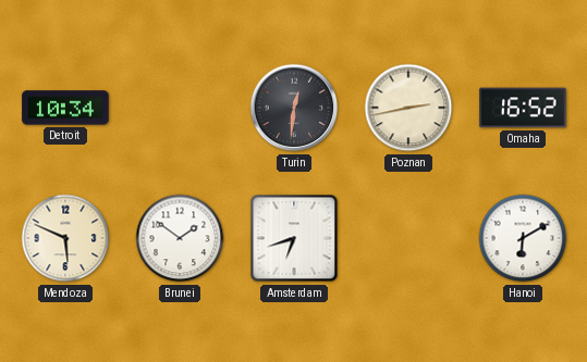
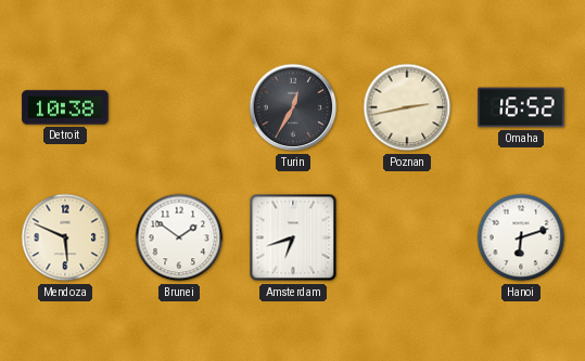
Detroit: 10:34 -> 10:38 (65, 107)
Turin: 12:31 -> 12:35 (293, 107)
Hanoi: 6:10 -> 6:12 (521, 237)
